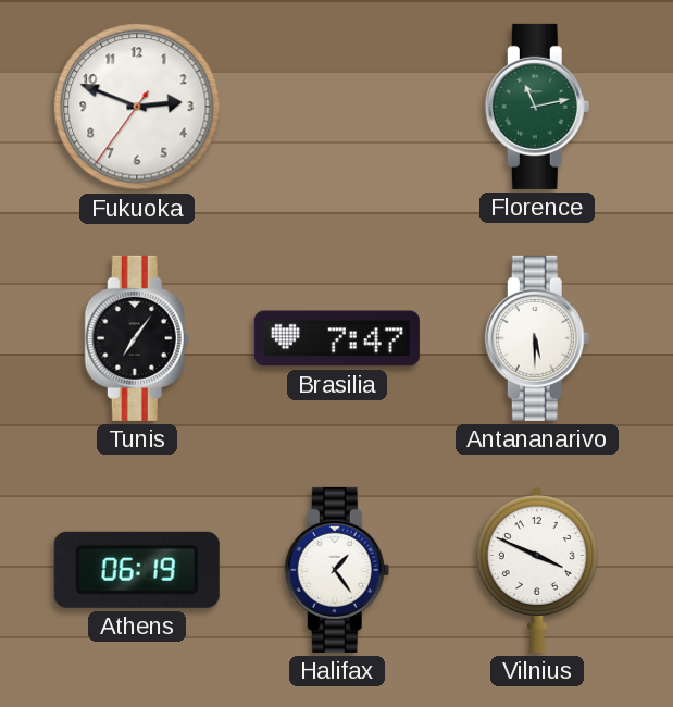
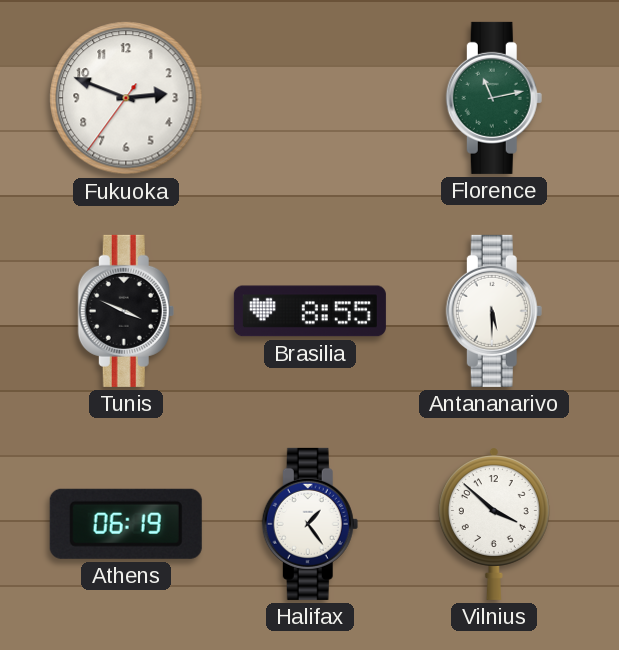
Tunis: 7:06 -> 3:49 (126, 311)
Brasilia: 7:47 -> 8:55 (310, 311)
Vilnius: 3:49 -> 3:52 (494, 524)
